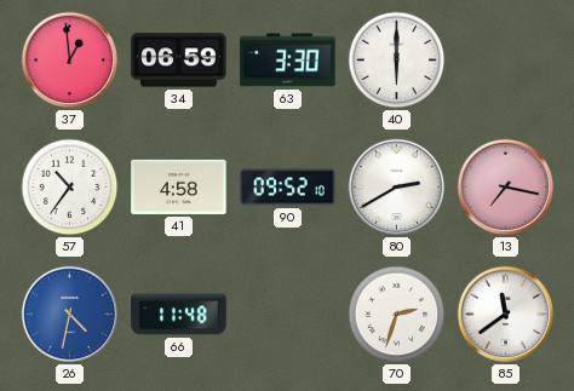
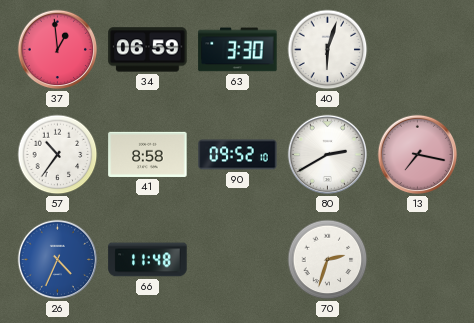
40: 6:00 -> 6:03 (328, 50)
41: 4:58 -> 8:58 (148, 154)
26: 4:32 -> 4:34 (58, 260)
85: 11:39 -> none (506, 315)
